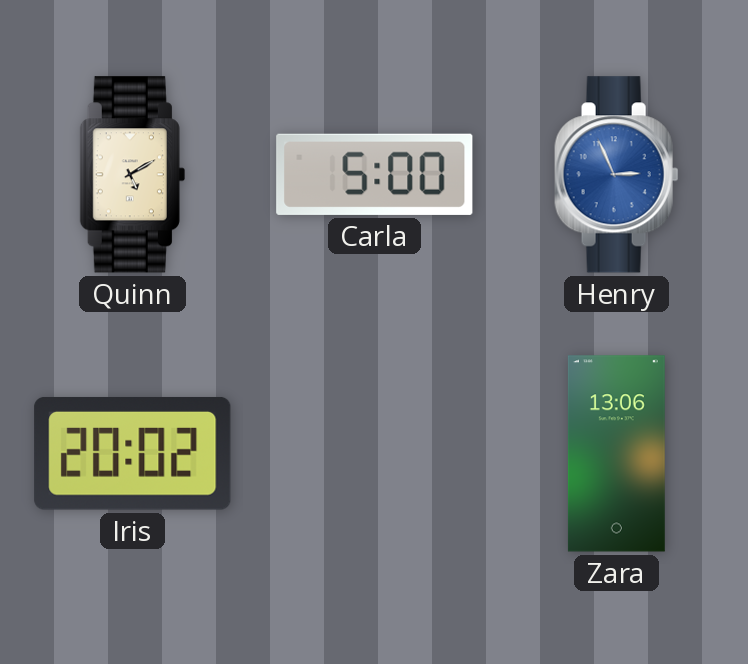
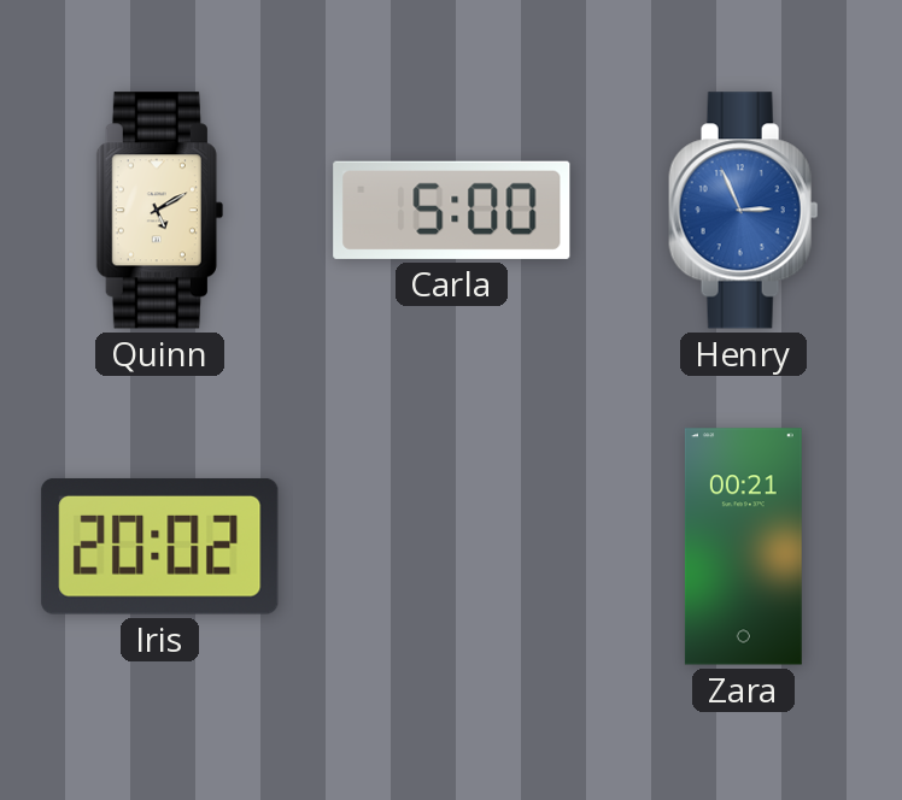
Zara: 13:06 -> 00:21 (743, 547)
